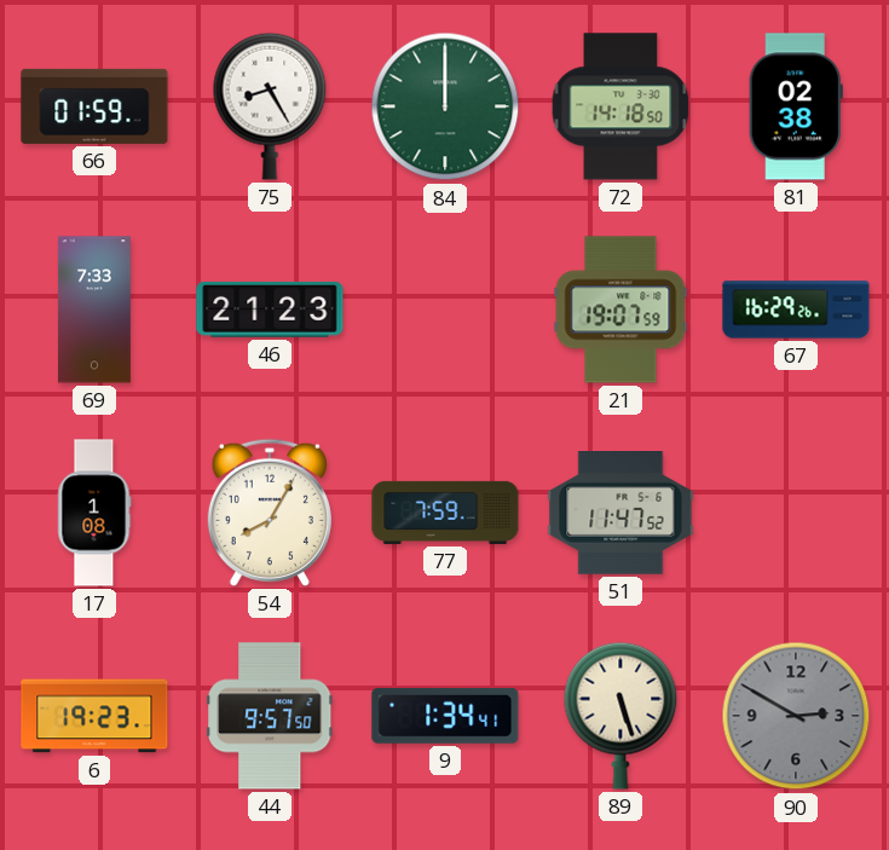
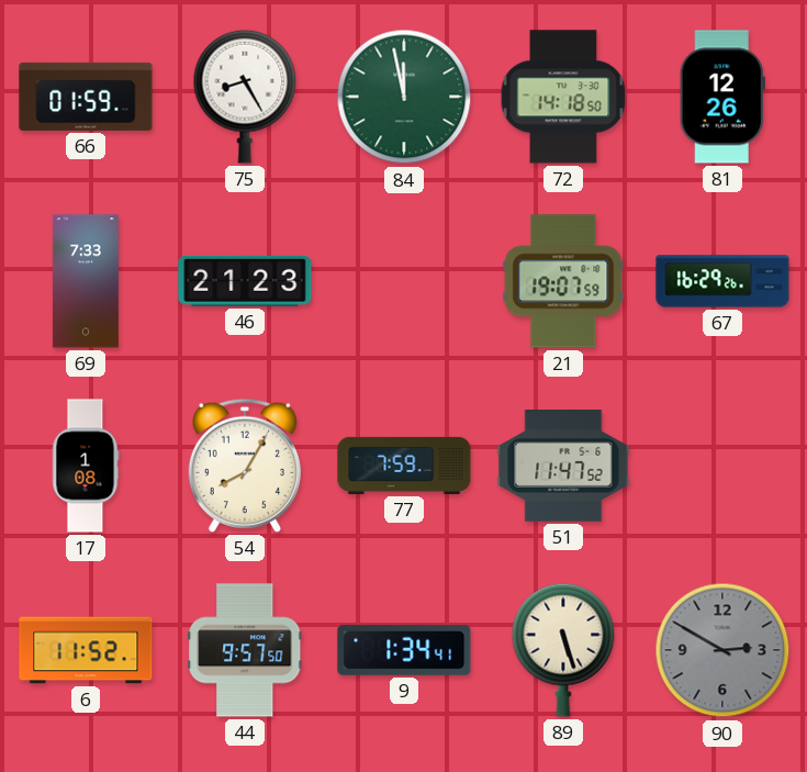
84: 12:00 -> 11:58 (404, 97)
81: 02:38 -> 12:26 (722, 97)
6: 19:23 -> 11:52 (86, 650)
